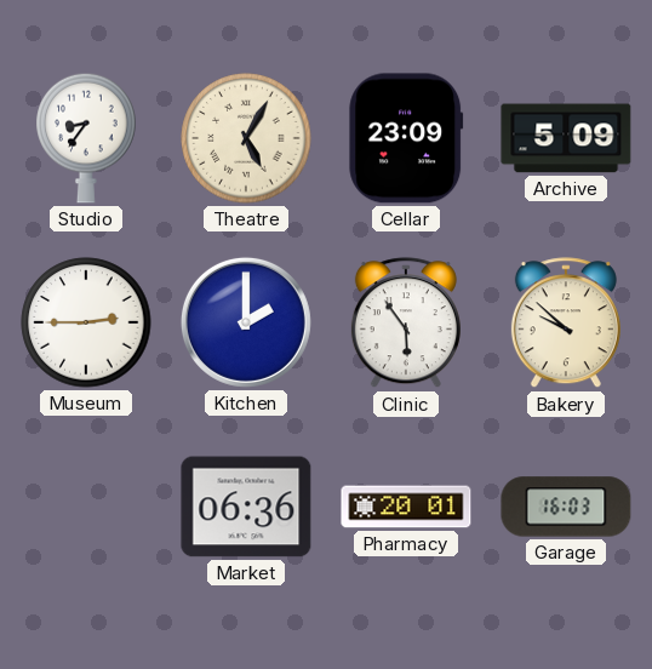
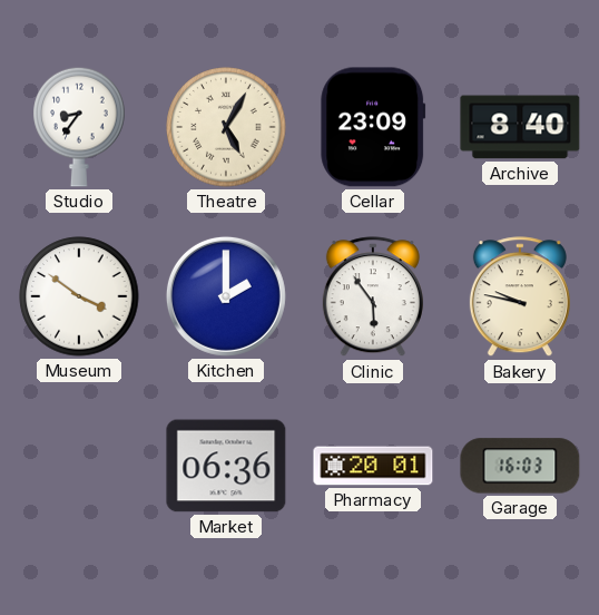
Archive: 5:09 -> 8:40 (520, 127)
Museum: 2:45 -> 3:51 (79, 296)
Bakery: 9:52 -> 9:47 (520, 297)
